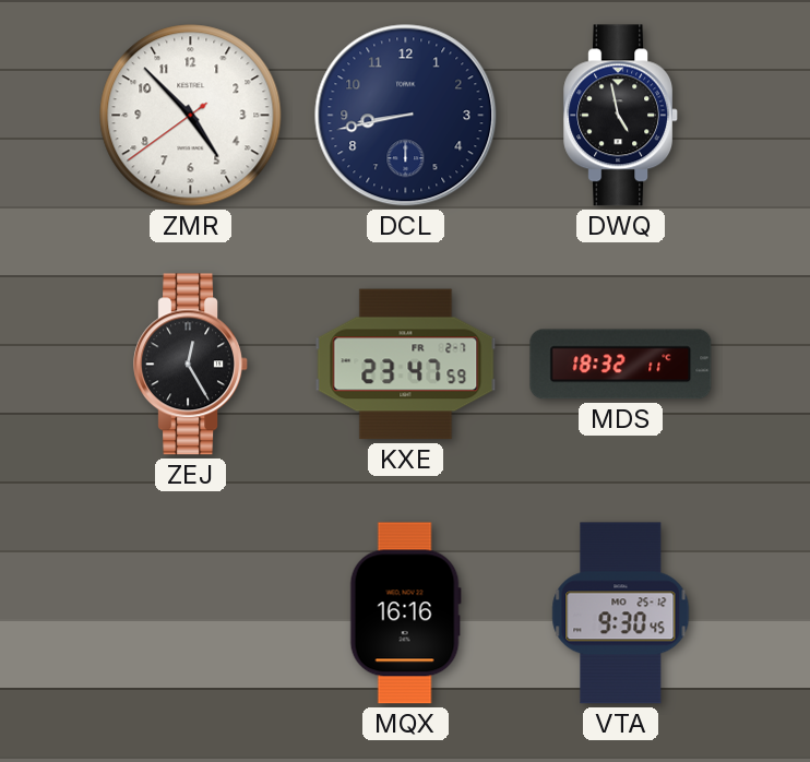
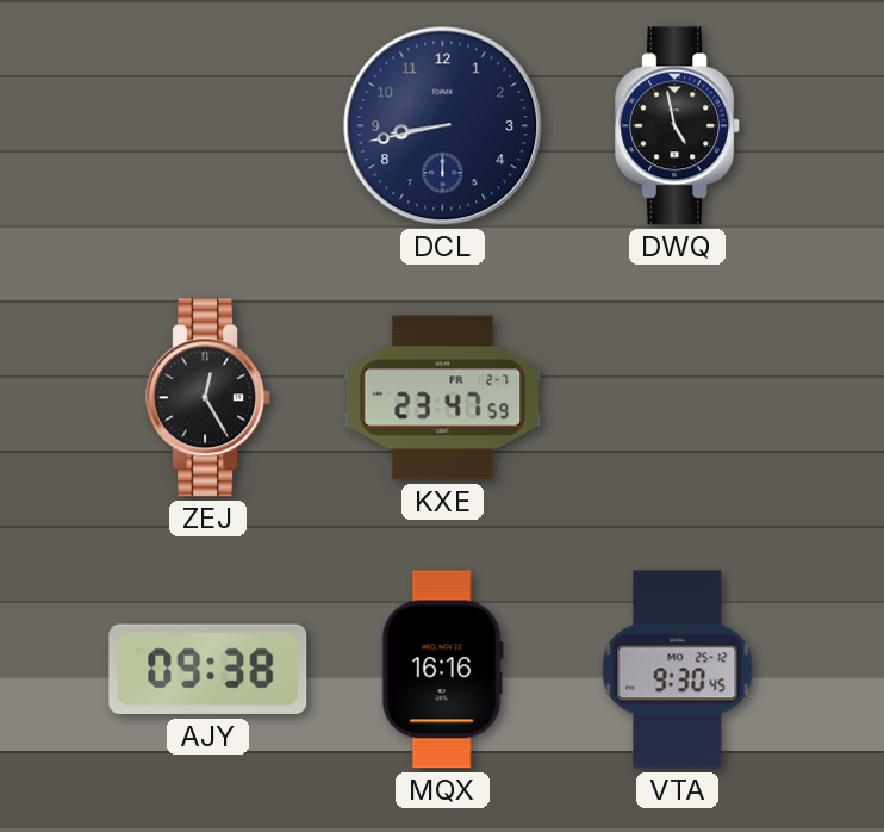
ZMR: 4:52 -> none (191, 116)
MDS: 18:32 -> none (621, 365)
AJY: none -> 09:38 (208, 670)
